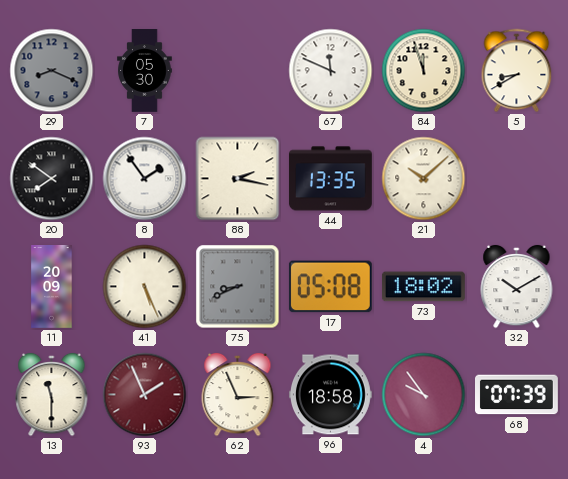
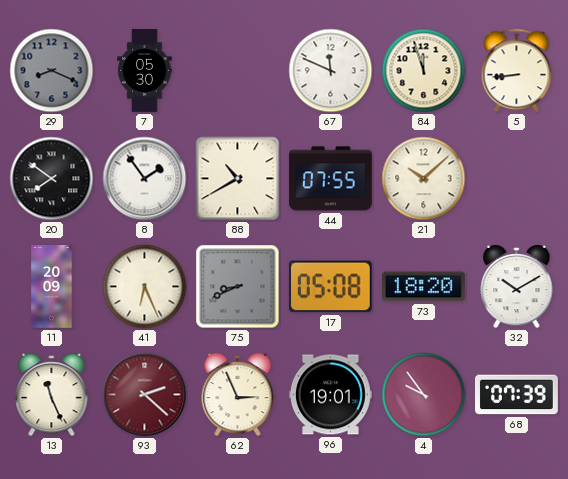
5: 8:40 -> 8:44 (517, 71)
88: 2:17 -> 10:40 (238, 179)
44: 13:35 -> 07:55 (330, 179)
41: 5:26 -> 6:26 (145, 287)
73: 18:02 -> 18:20 (423, 287)
13: 11:30 -> 11:26 (52, 395)
93: 1:56 -> 2:22 (145, 395)
96: 18:58 -> 19:01 (331, 395)
